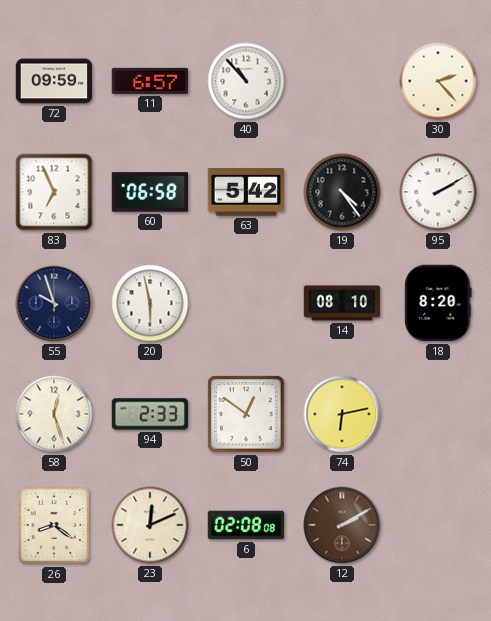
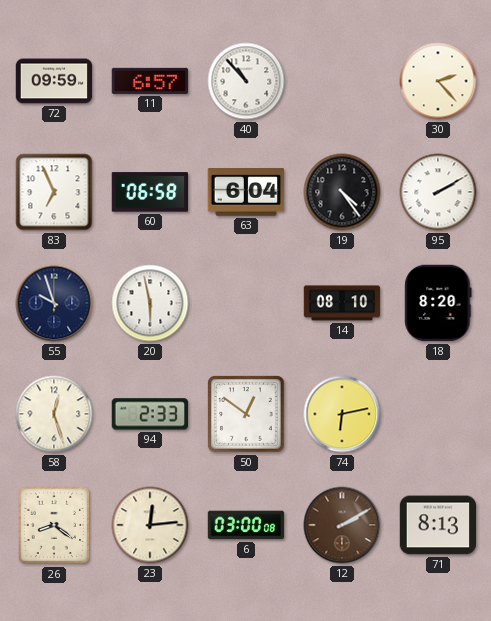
63: 5:42 -> 6:04 (246, 192)
23: 12:11 -> 12:14 (150, 525)
6: 02:08 -> 03:00 (246, 525)
71: none -> 8:13 (438, 525)
